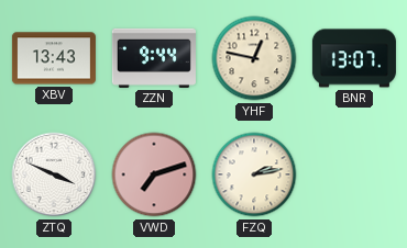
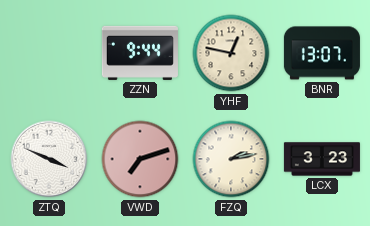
XBV: 13:43 -> none (54, 58)
LCX: none -> 3:23 (322, 159)
